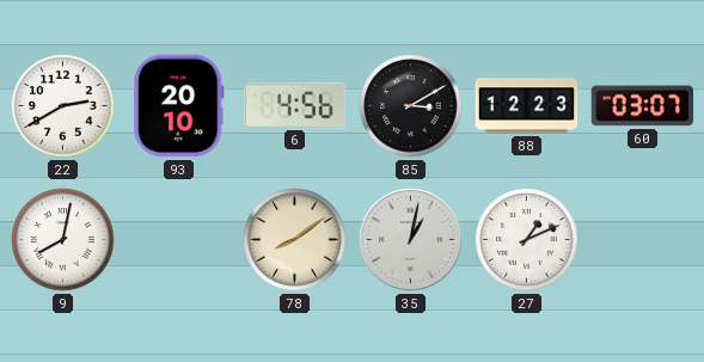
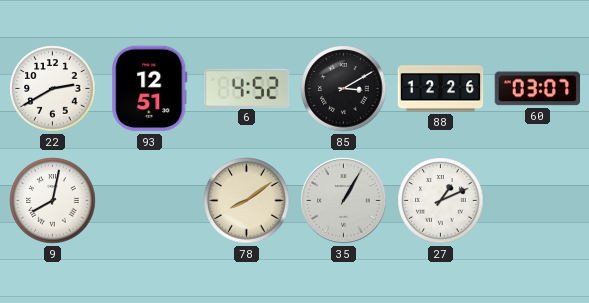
93: 20:10 -> 12:51 (150, 89)
6: 4:56 -> 4:52 (247, 88)
88: 12:23 -> 12:26 (441, 89)
35: 1:02 -> 1:05 (344, 201)
